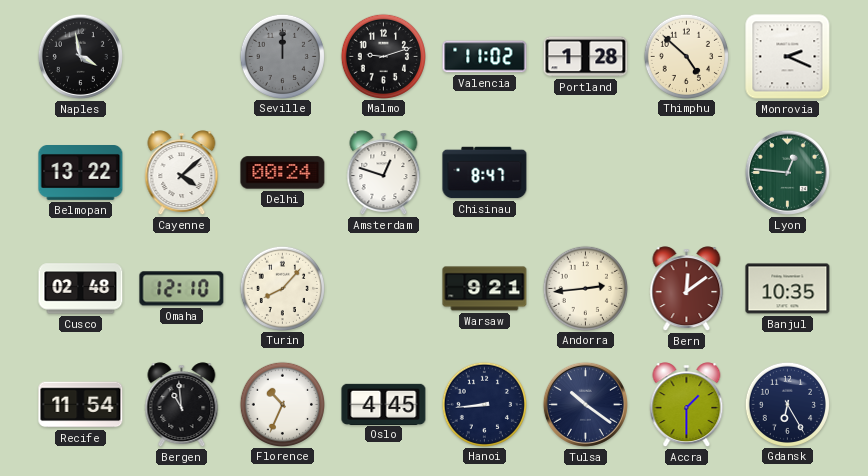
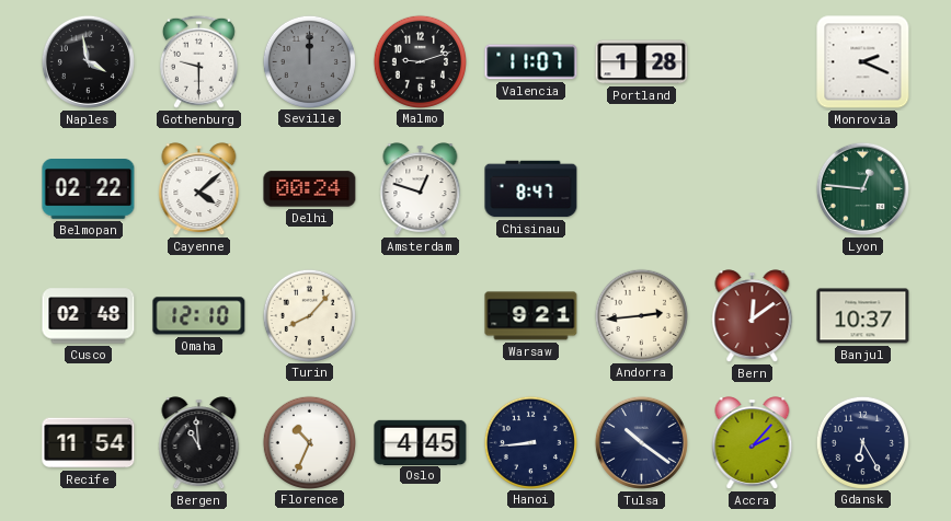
Gothenburg: none -> 9:30 (198, 61)
Valencia: 11:02 -> 11:07 (531, 62)
Thimphu: 4:52 -> none (686, 56)
Belmopan: 13:22 -> 02:22 (89, 189)
Banjul: 10:35 -> 10:37 (863, 316)
Accra: 1:30 -> 2:07 (753, 443)
